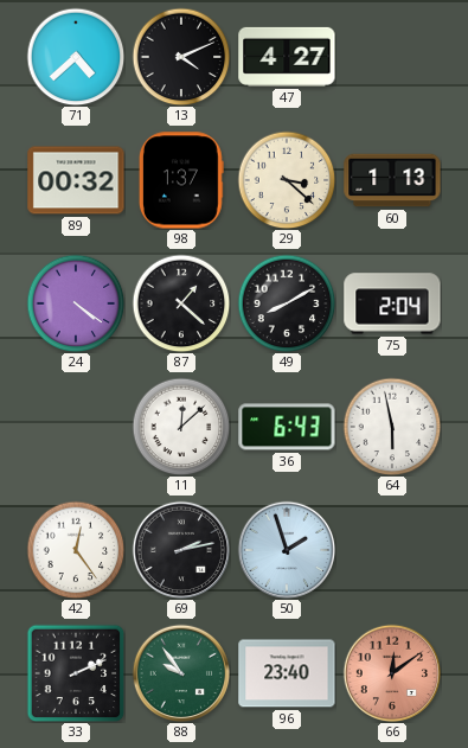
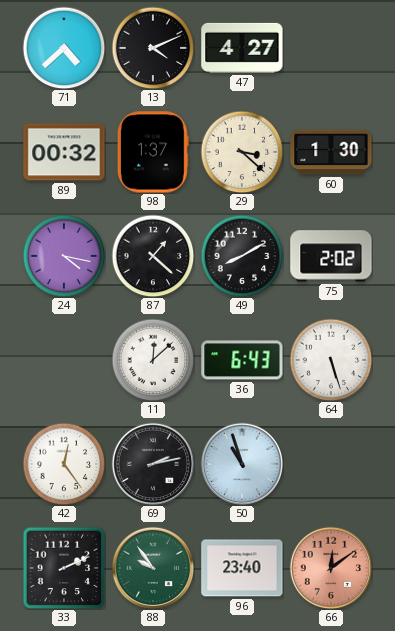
60: 1:13 -> 1:30 (331, 152)
24: 4:21 -> 4:17 (64, 256)
75: 2:04 -> 2:02 (331, 256)
64: 5:58 -> 5:27 (331, 360)
50: 1:57 -> 10:57 (242, 464)
